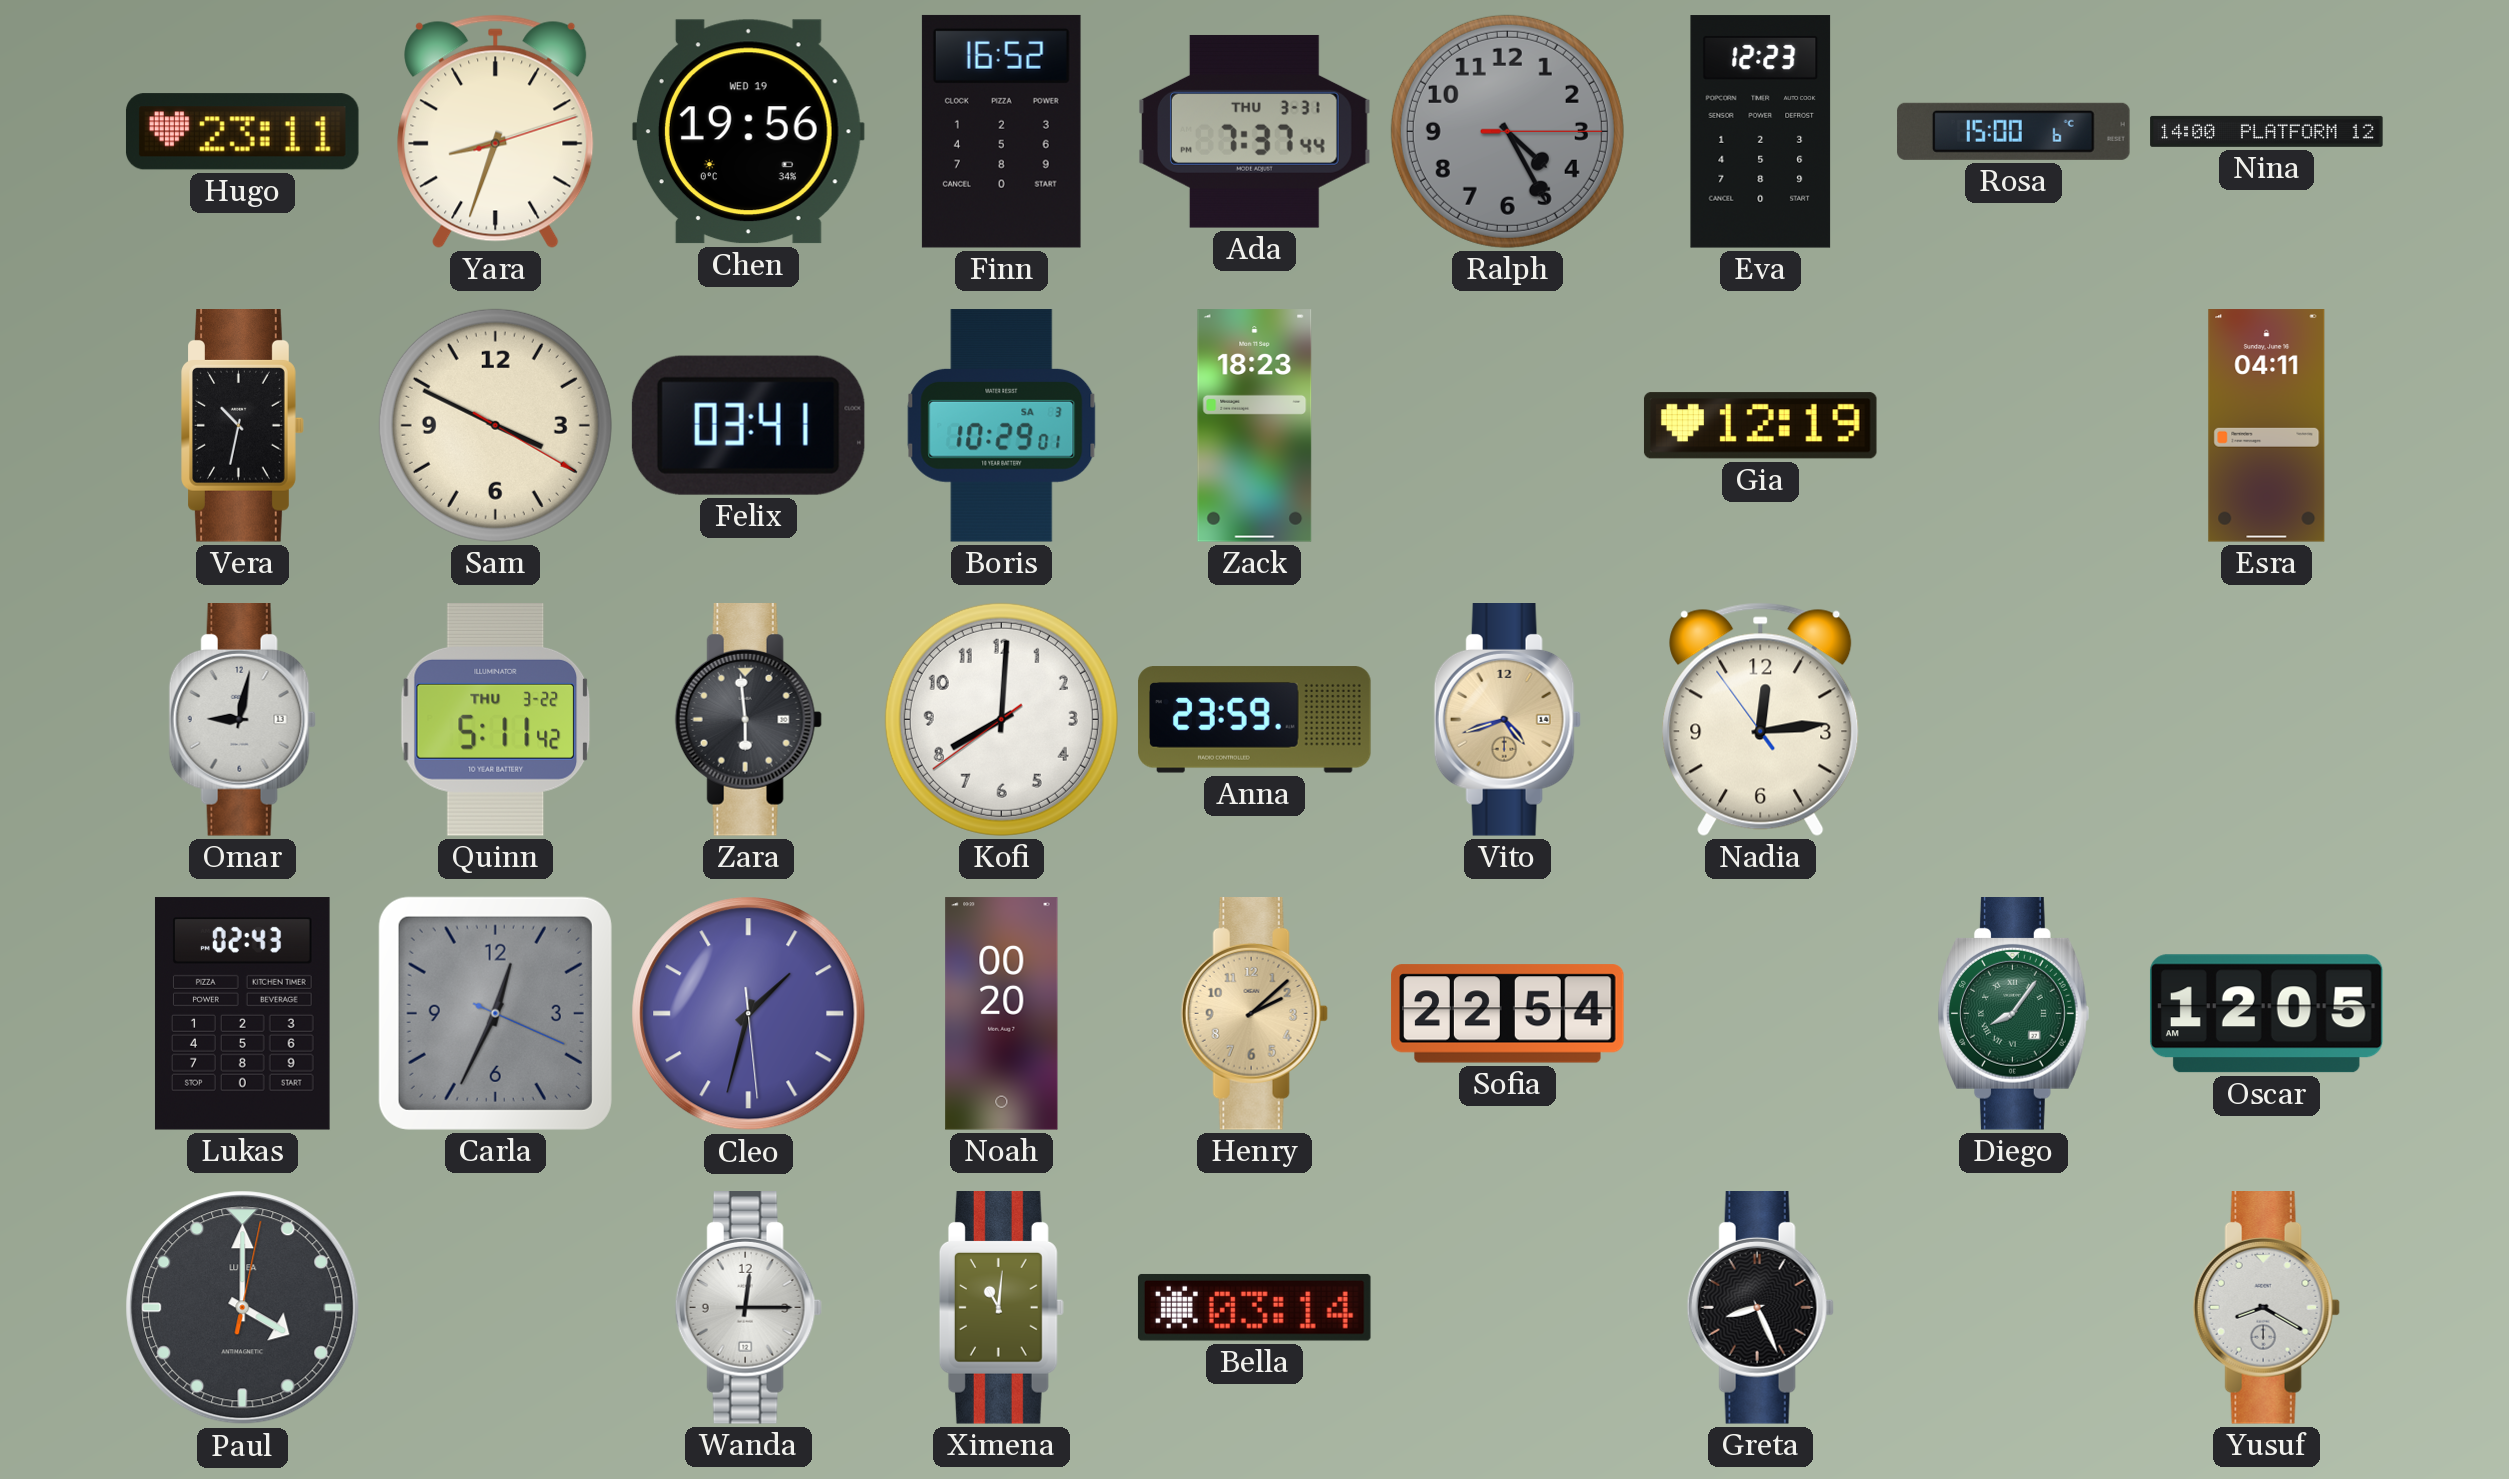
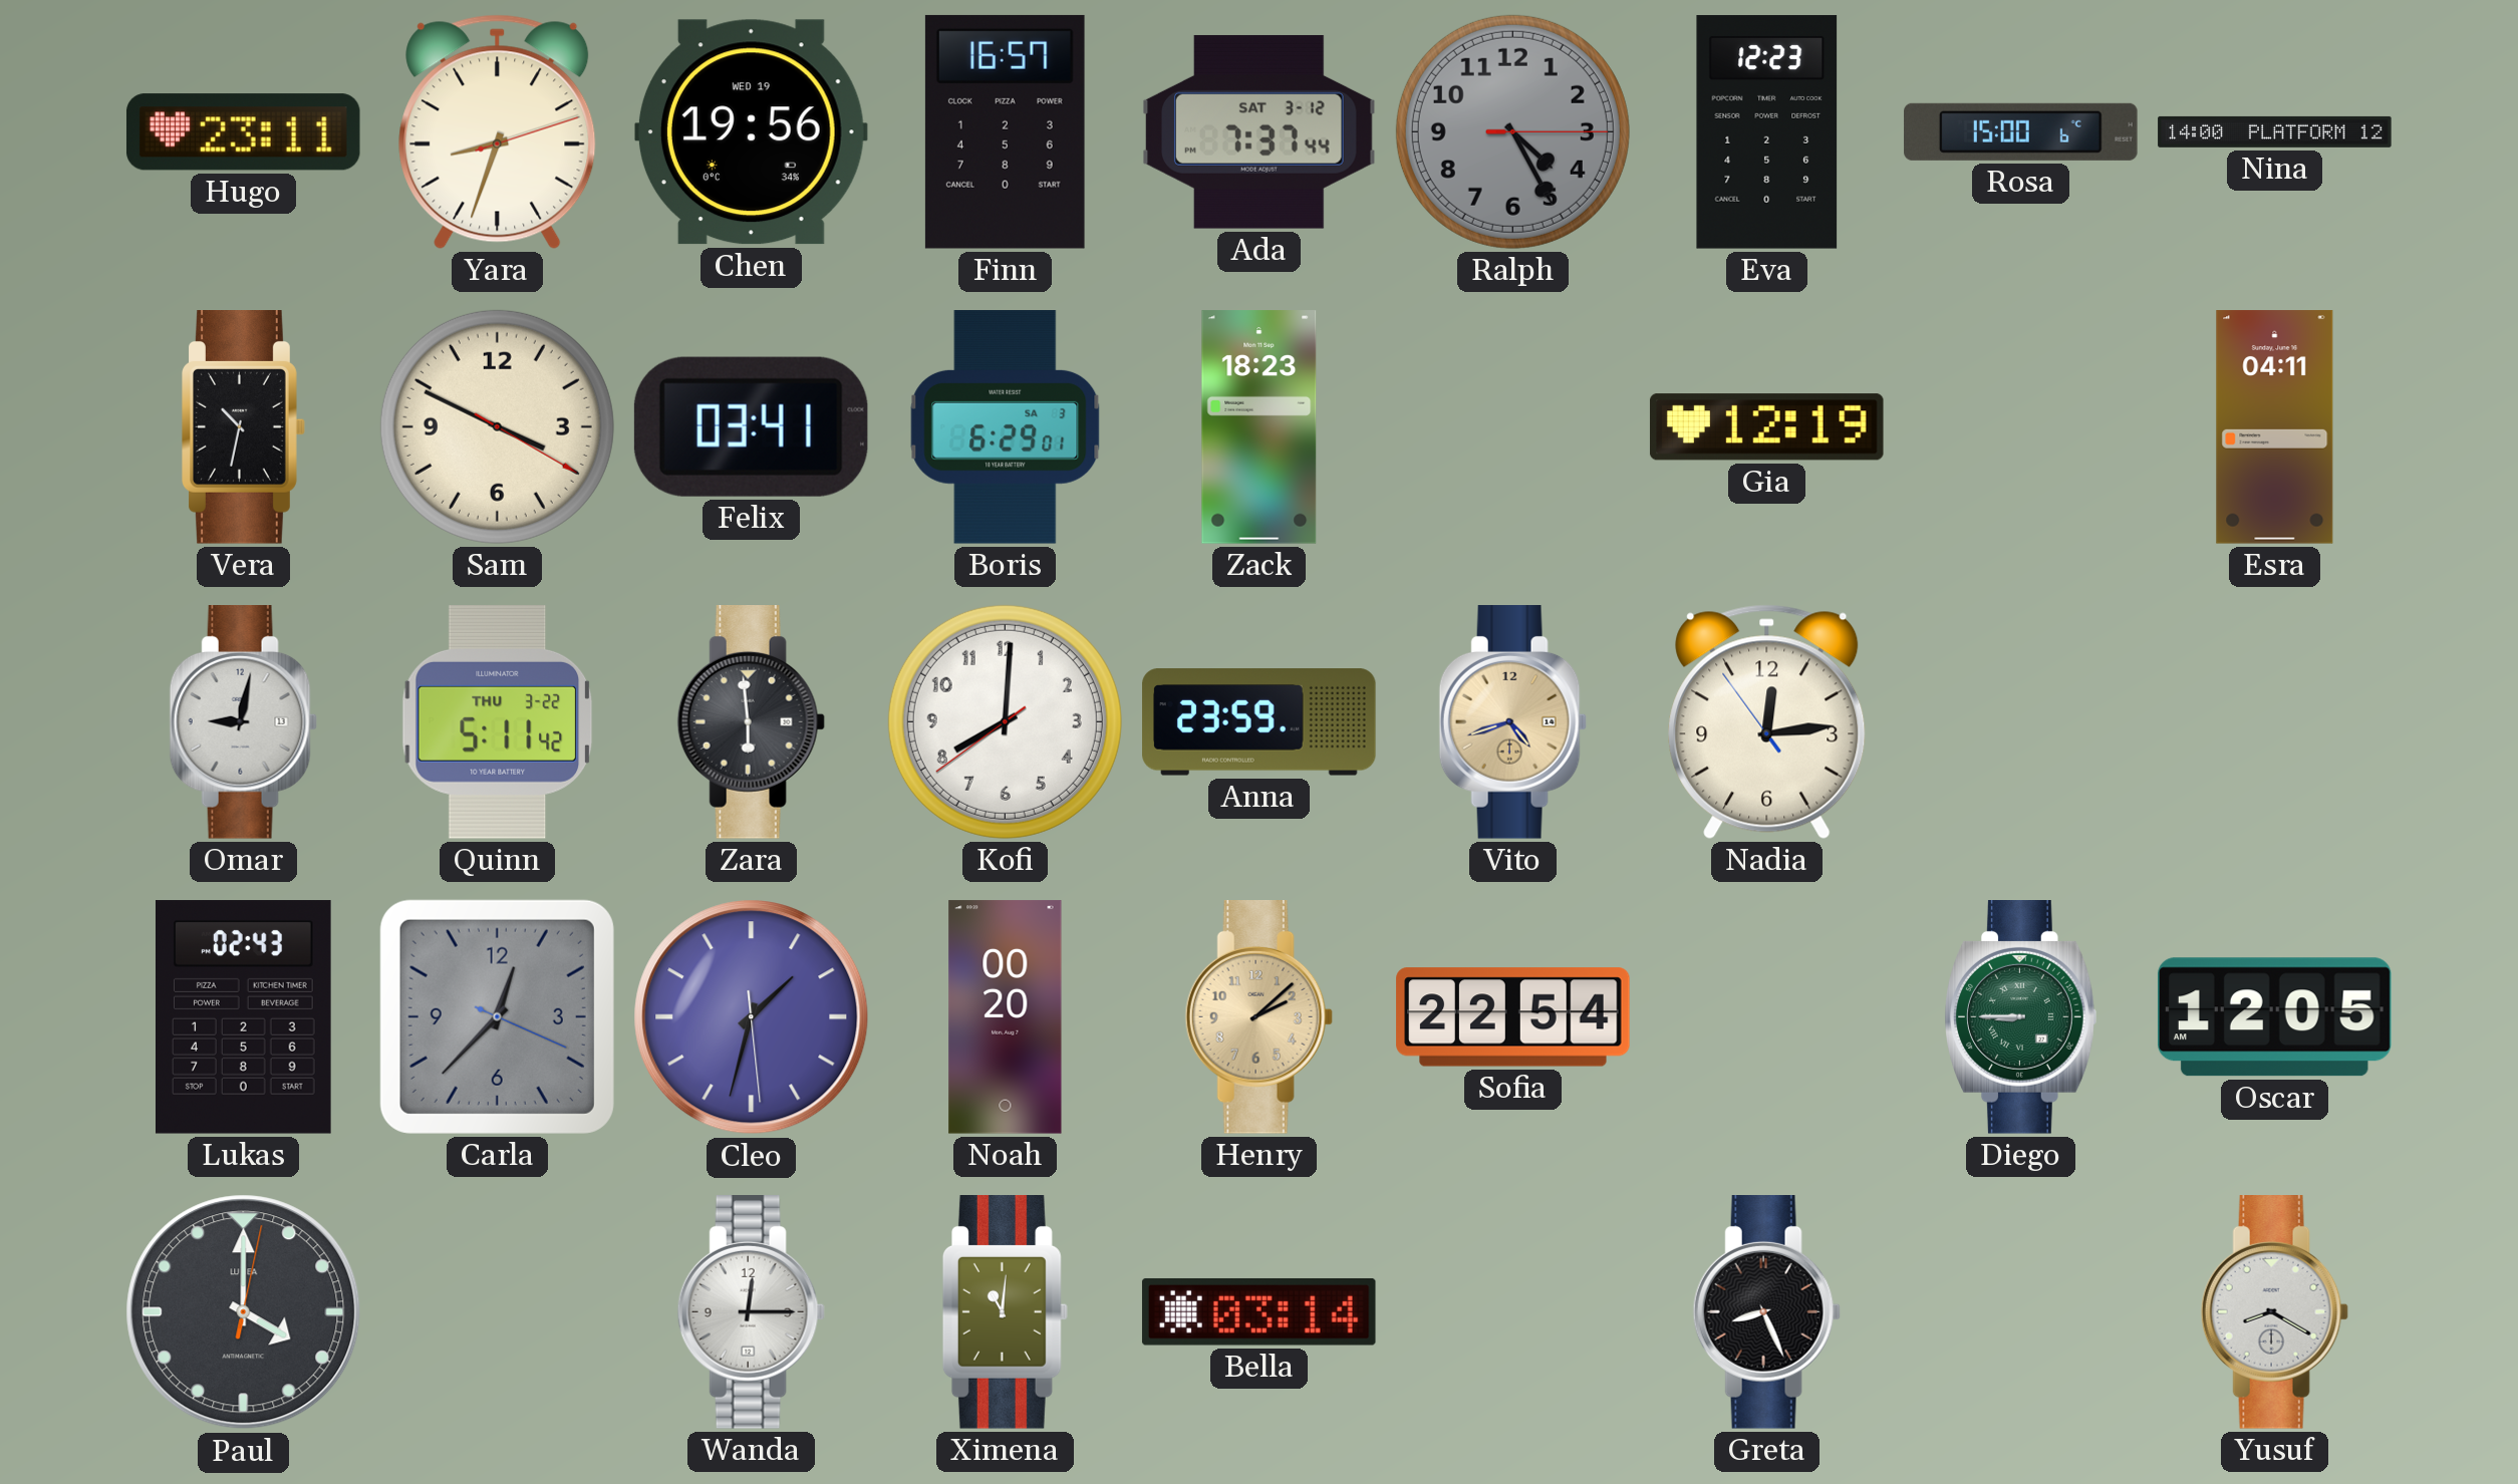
Finn: 16:52 -> 16:57 (1005, 131)
Ada date: THU 3-31 -> SAT 3-12 (1260, 131)
Boris: 10:29 -> 6:29 (1006, 427)
Carla: 12:34 -> 12:37 (497, 1016)
Diego: 8:06 -> 8:45 (2020, 1017)
